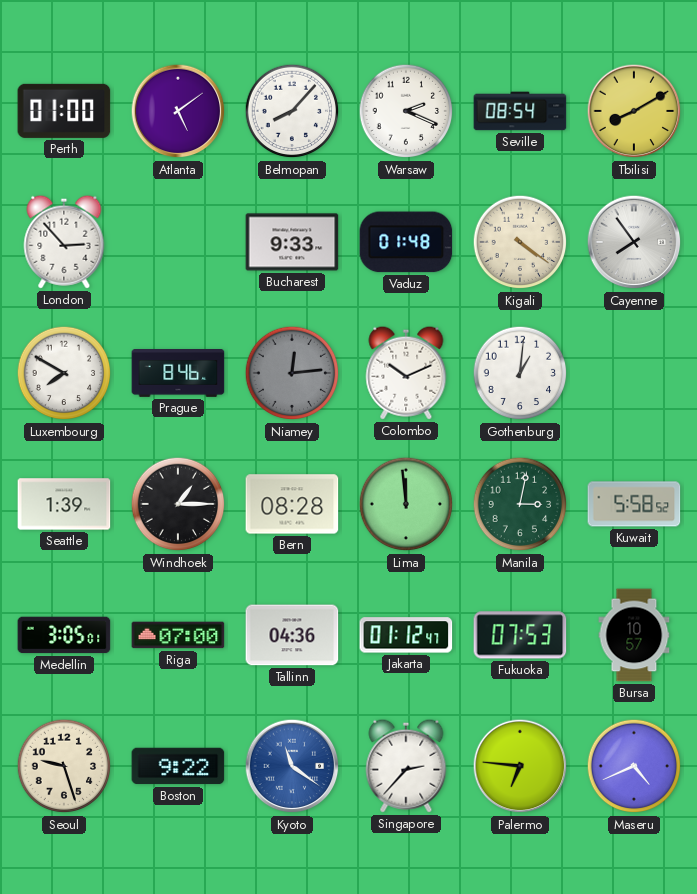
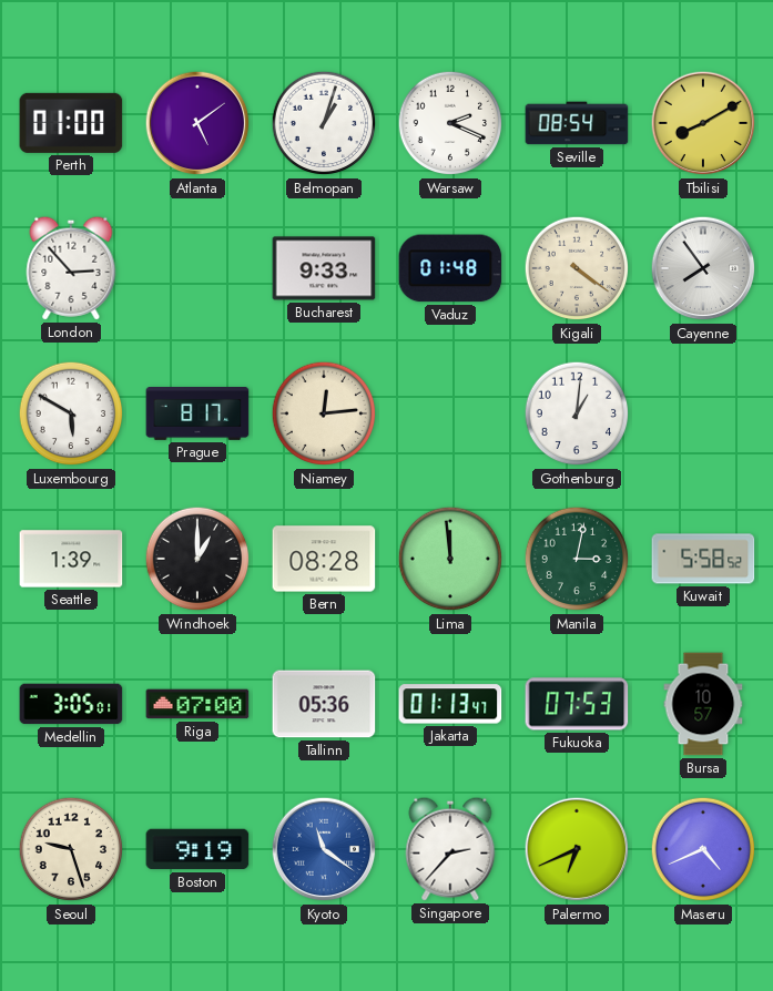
Belmopan: 8:07 -> 1:03 (324, 123)
Luxembourg: 7:50 -> 5:50 (71, 413)
Prague: 8:46 -> 8:17 (197, 415)
Niamey dial: grey -> cream (324, 413)
Colombo: 10:11 -> none (406, 373)
Windhoek: 1:15 -> 1:00 (197, 559)
Tallinn: 04:36 -> 05:36 (324, 704)
Jakarta: 01:12 -> 01:13 (450, 704)
Boston: 9:22 -> 9:19 (197, 849)
Palermo: 6:46 -> 6:41 (577, 849)
